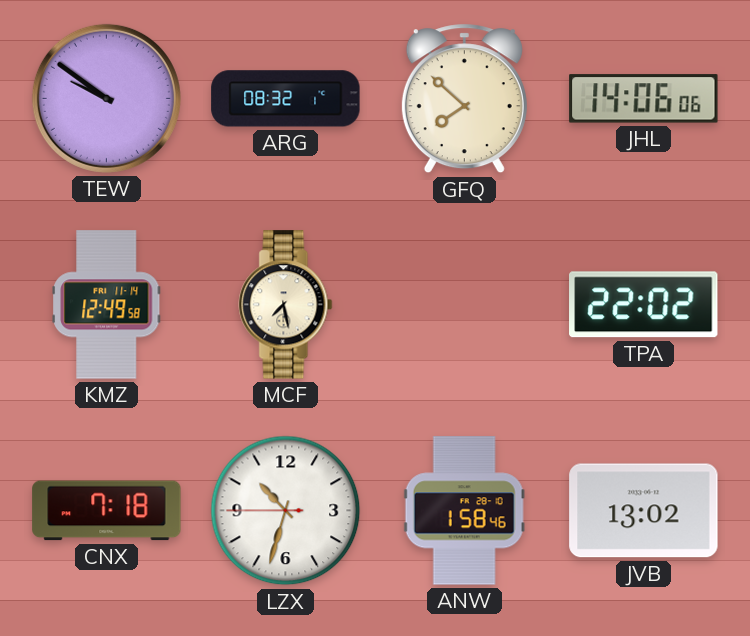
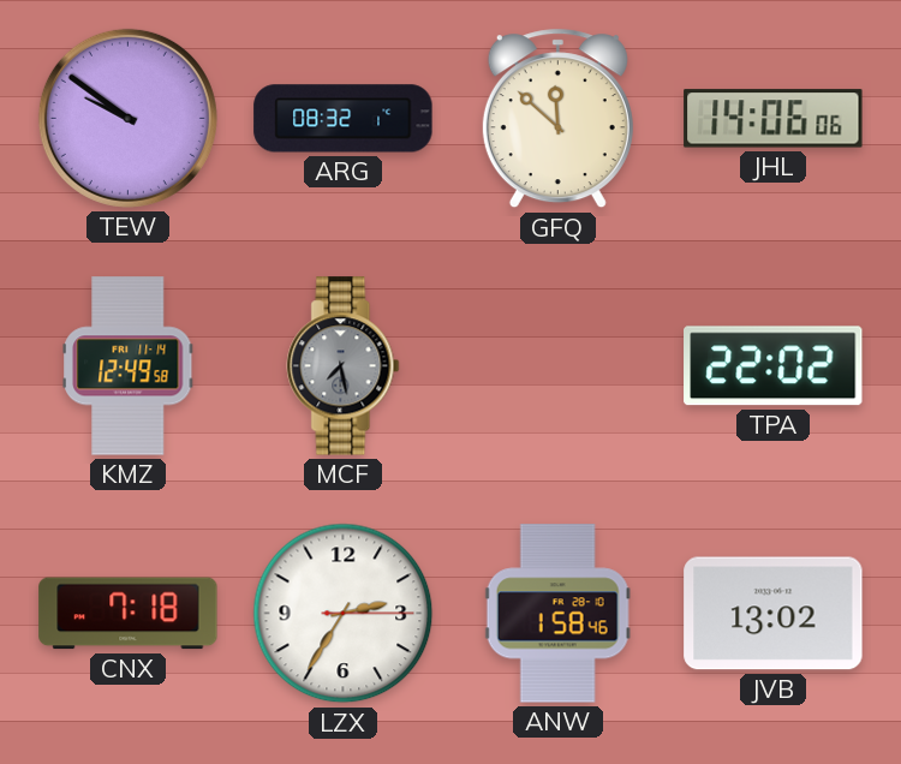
GFQ: 7:52 -> 11:52 (557, 119)
MCF dial: cream -> grey (344, 366)
LZX: 10:32 -> 2:35 (344, 614)
